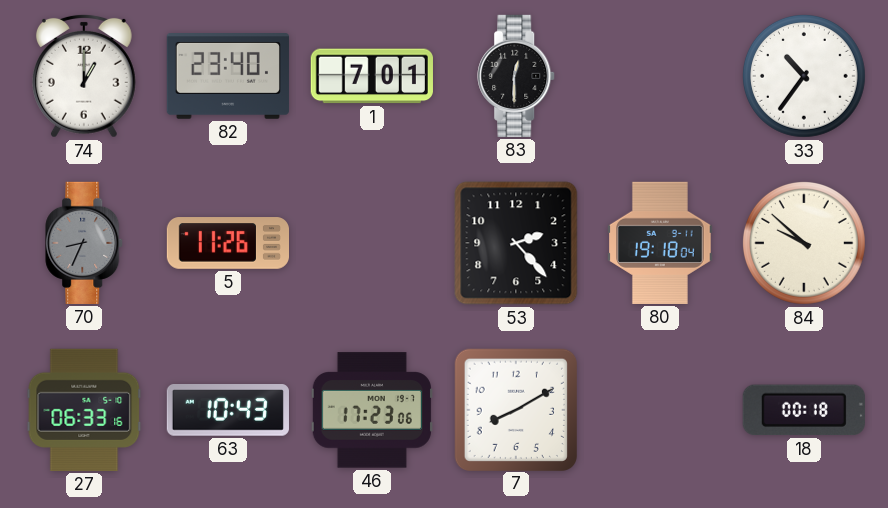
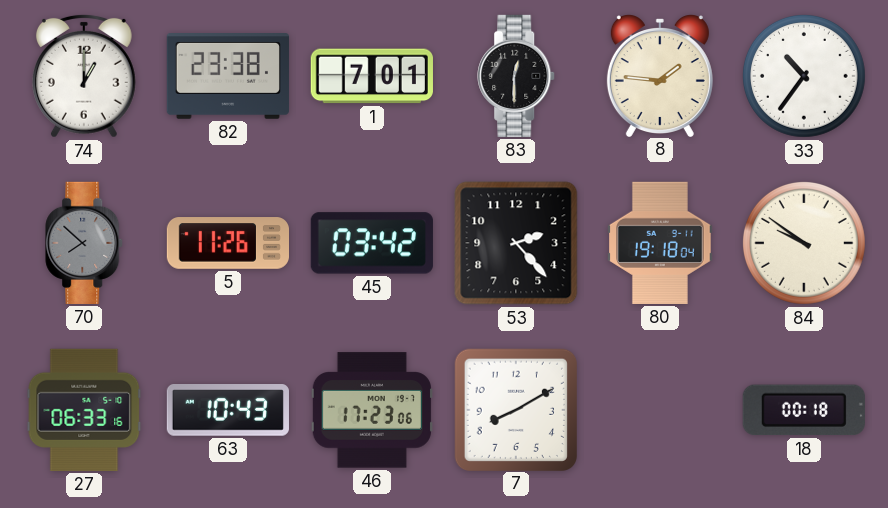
82: 23:40 -> 23:38 (228, 77)
8: none -> 1:46 (660, 76)
70: 8:34 -> 7:52 (85, 243)
45: none -> 03:42 (372, 243)
84: 9:52 -> 9:51 (804, 243)
